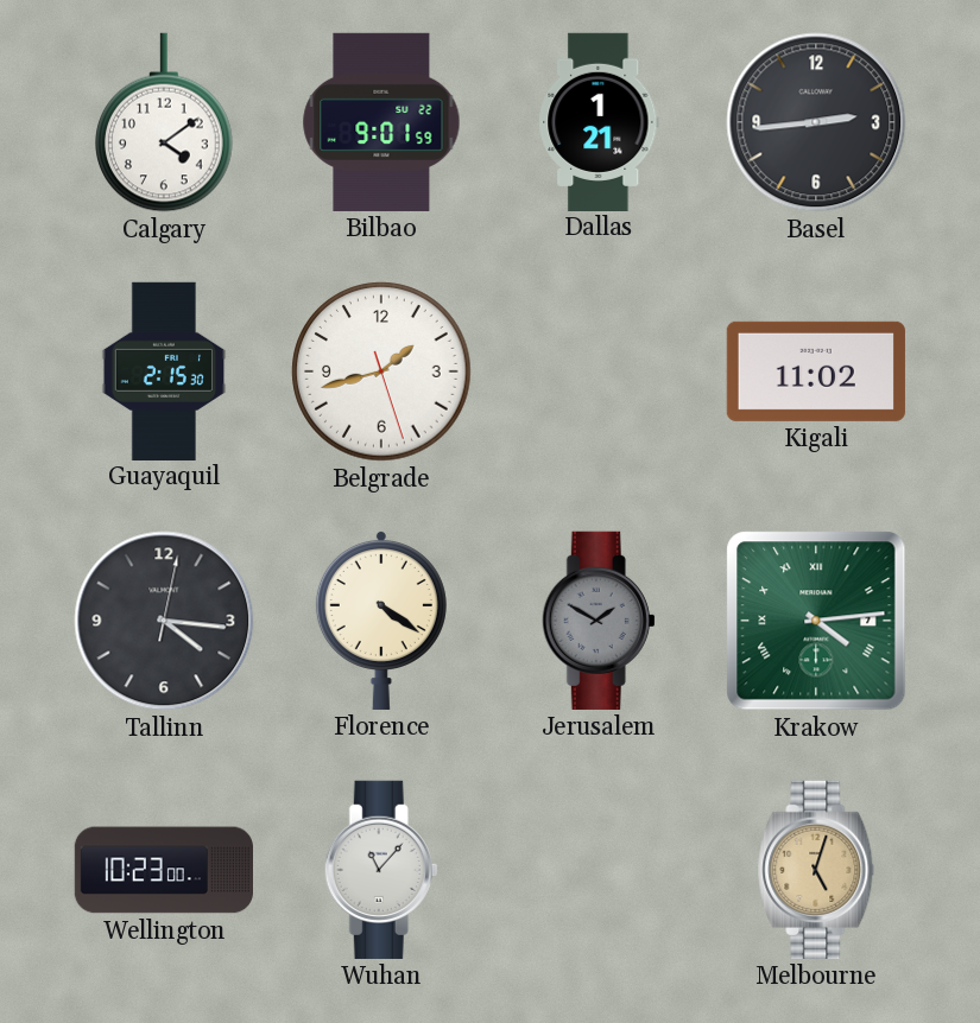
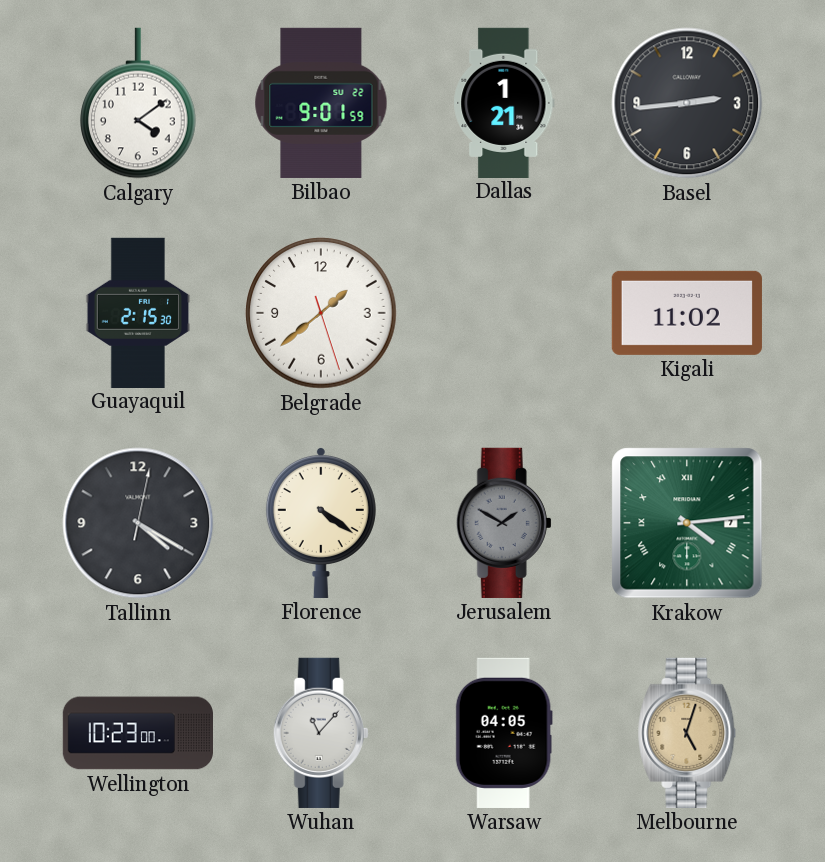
Belgrade: 1:42 -> 1:38 (321, 313)
Tallinn: 4:16 -> 4:20 (138, 523)
Warsaw: none -> 04:05 (504, 733)
